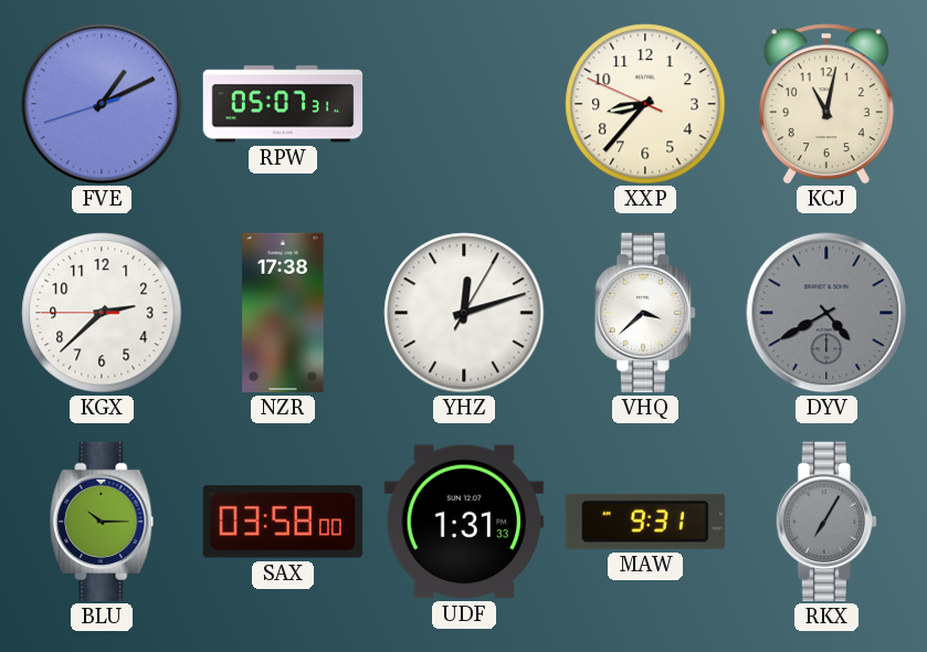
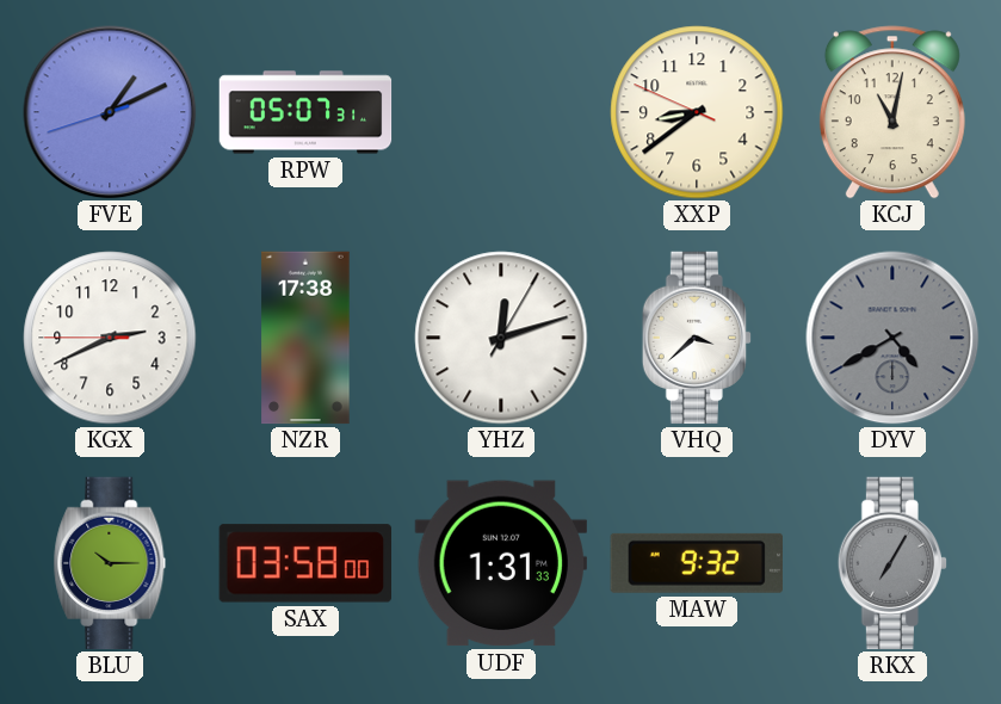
XXP: 8:36 -> 8:38 (697, 112)
KGX: 2:37 -> 2:40 (110, 338)
MAW: 9:31 -> 9:32 (697, 563)
